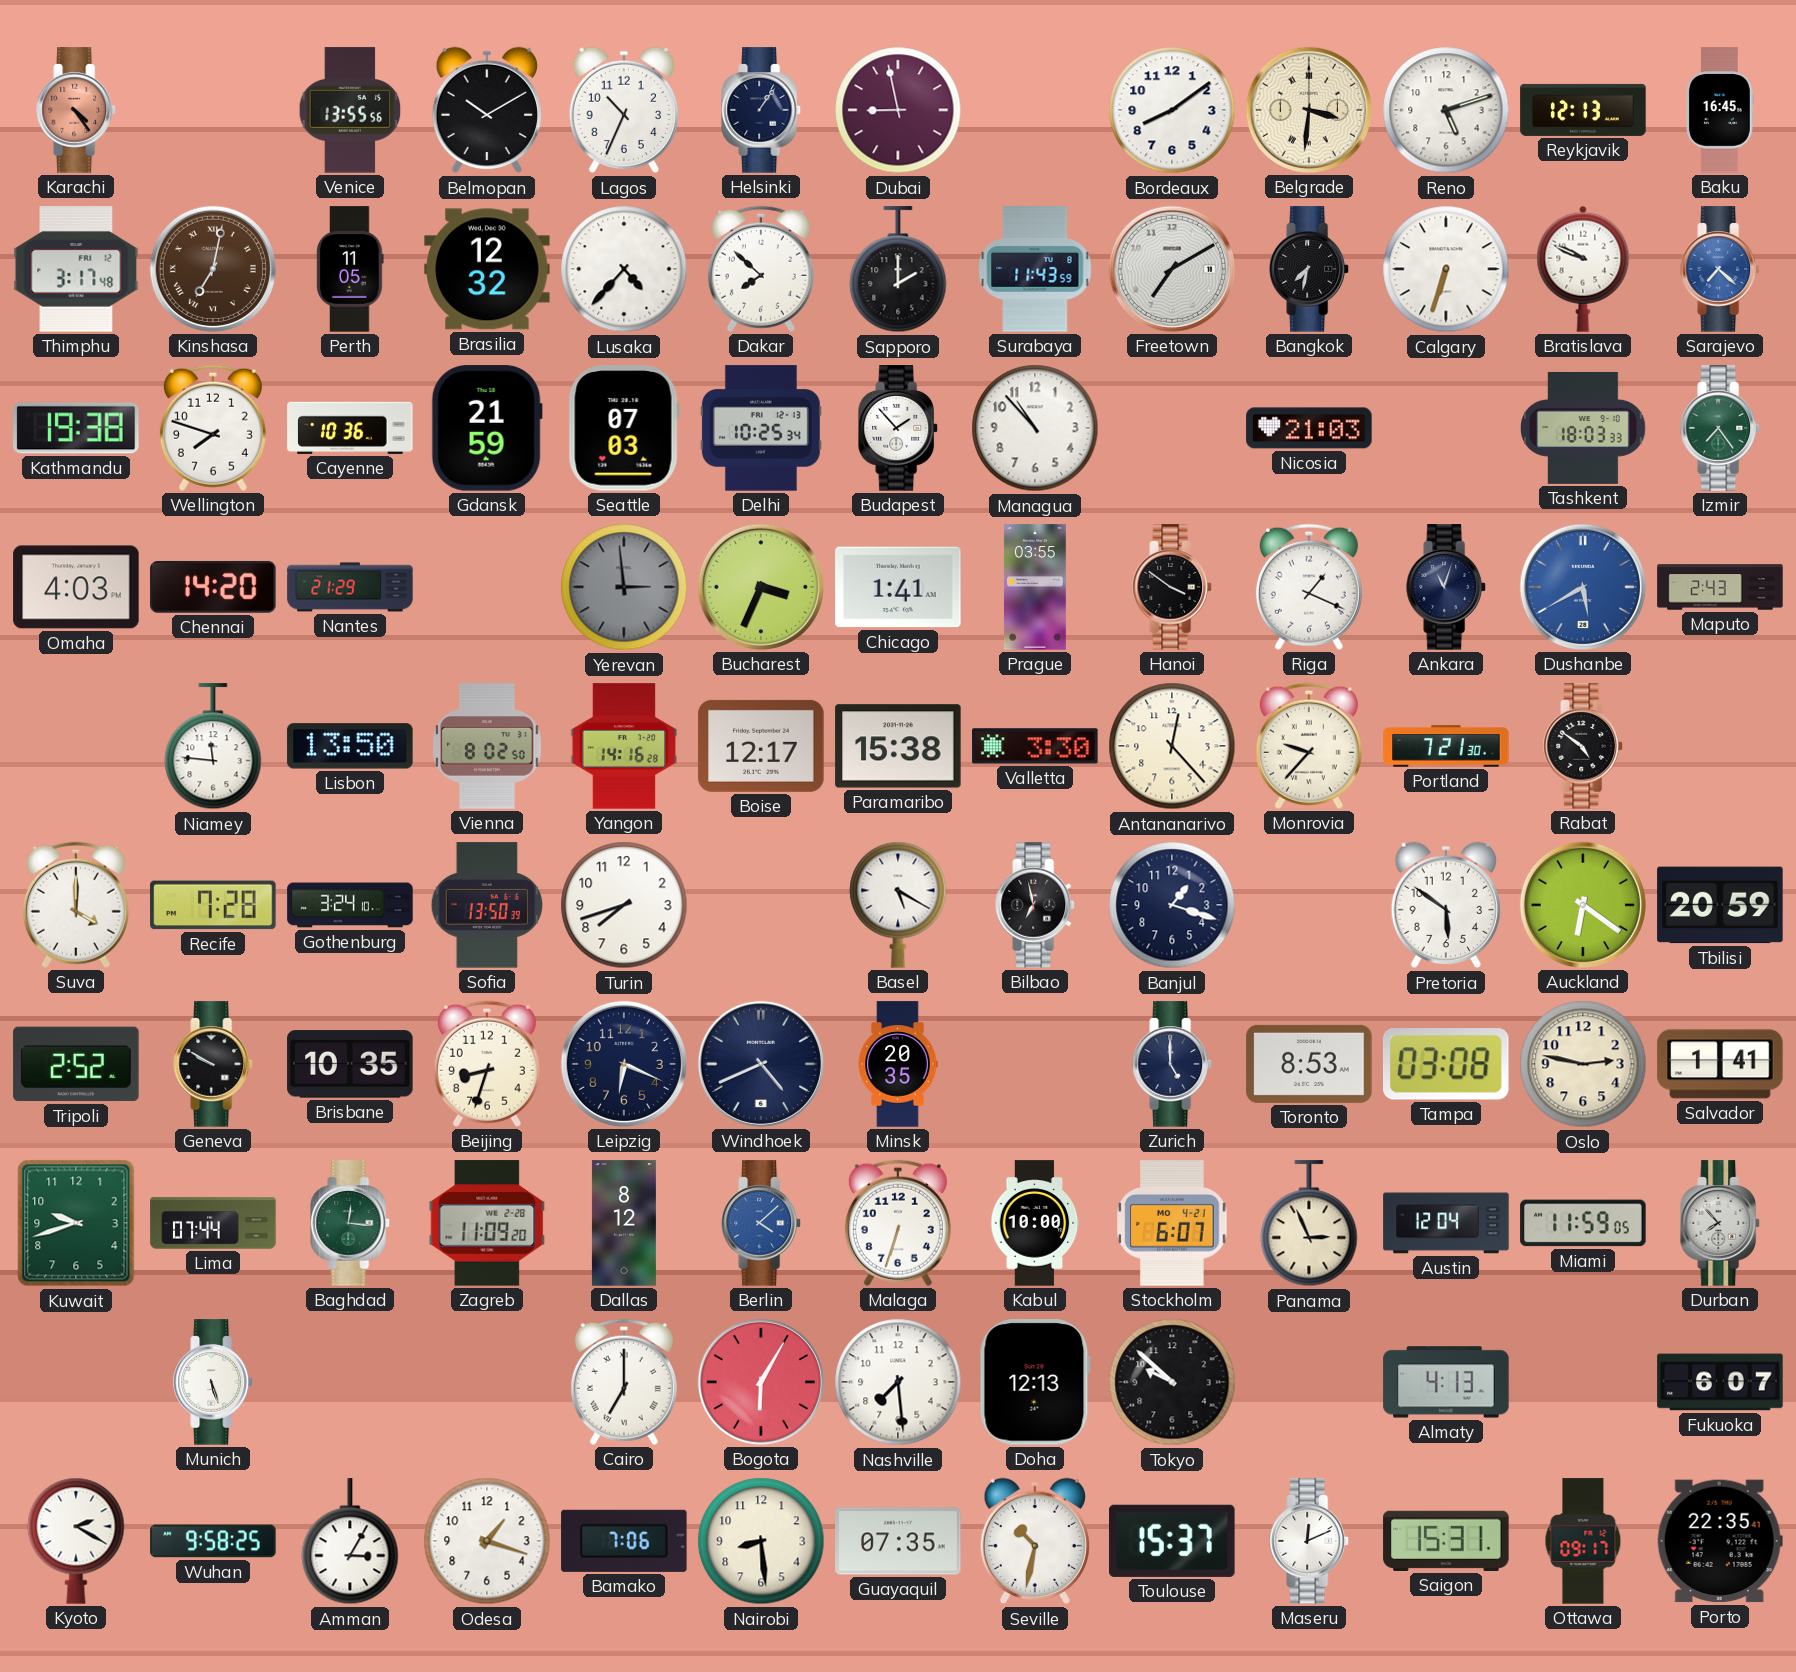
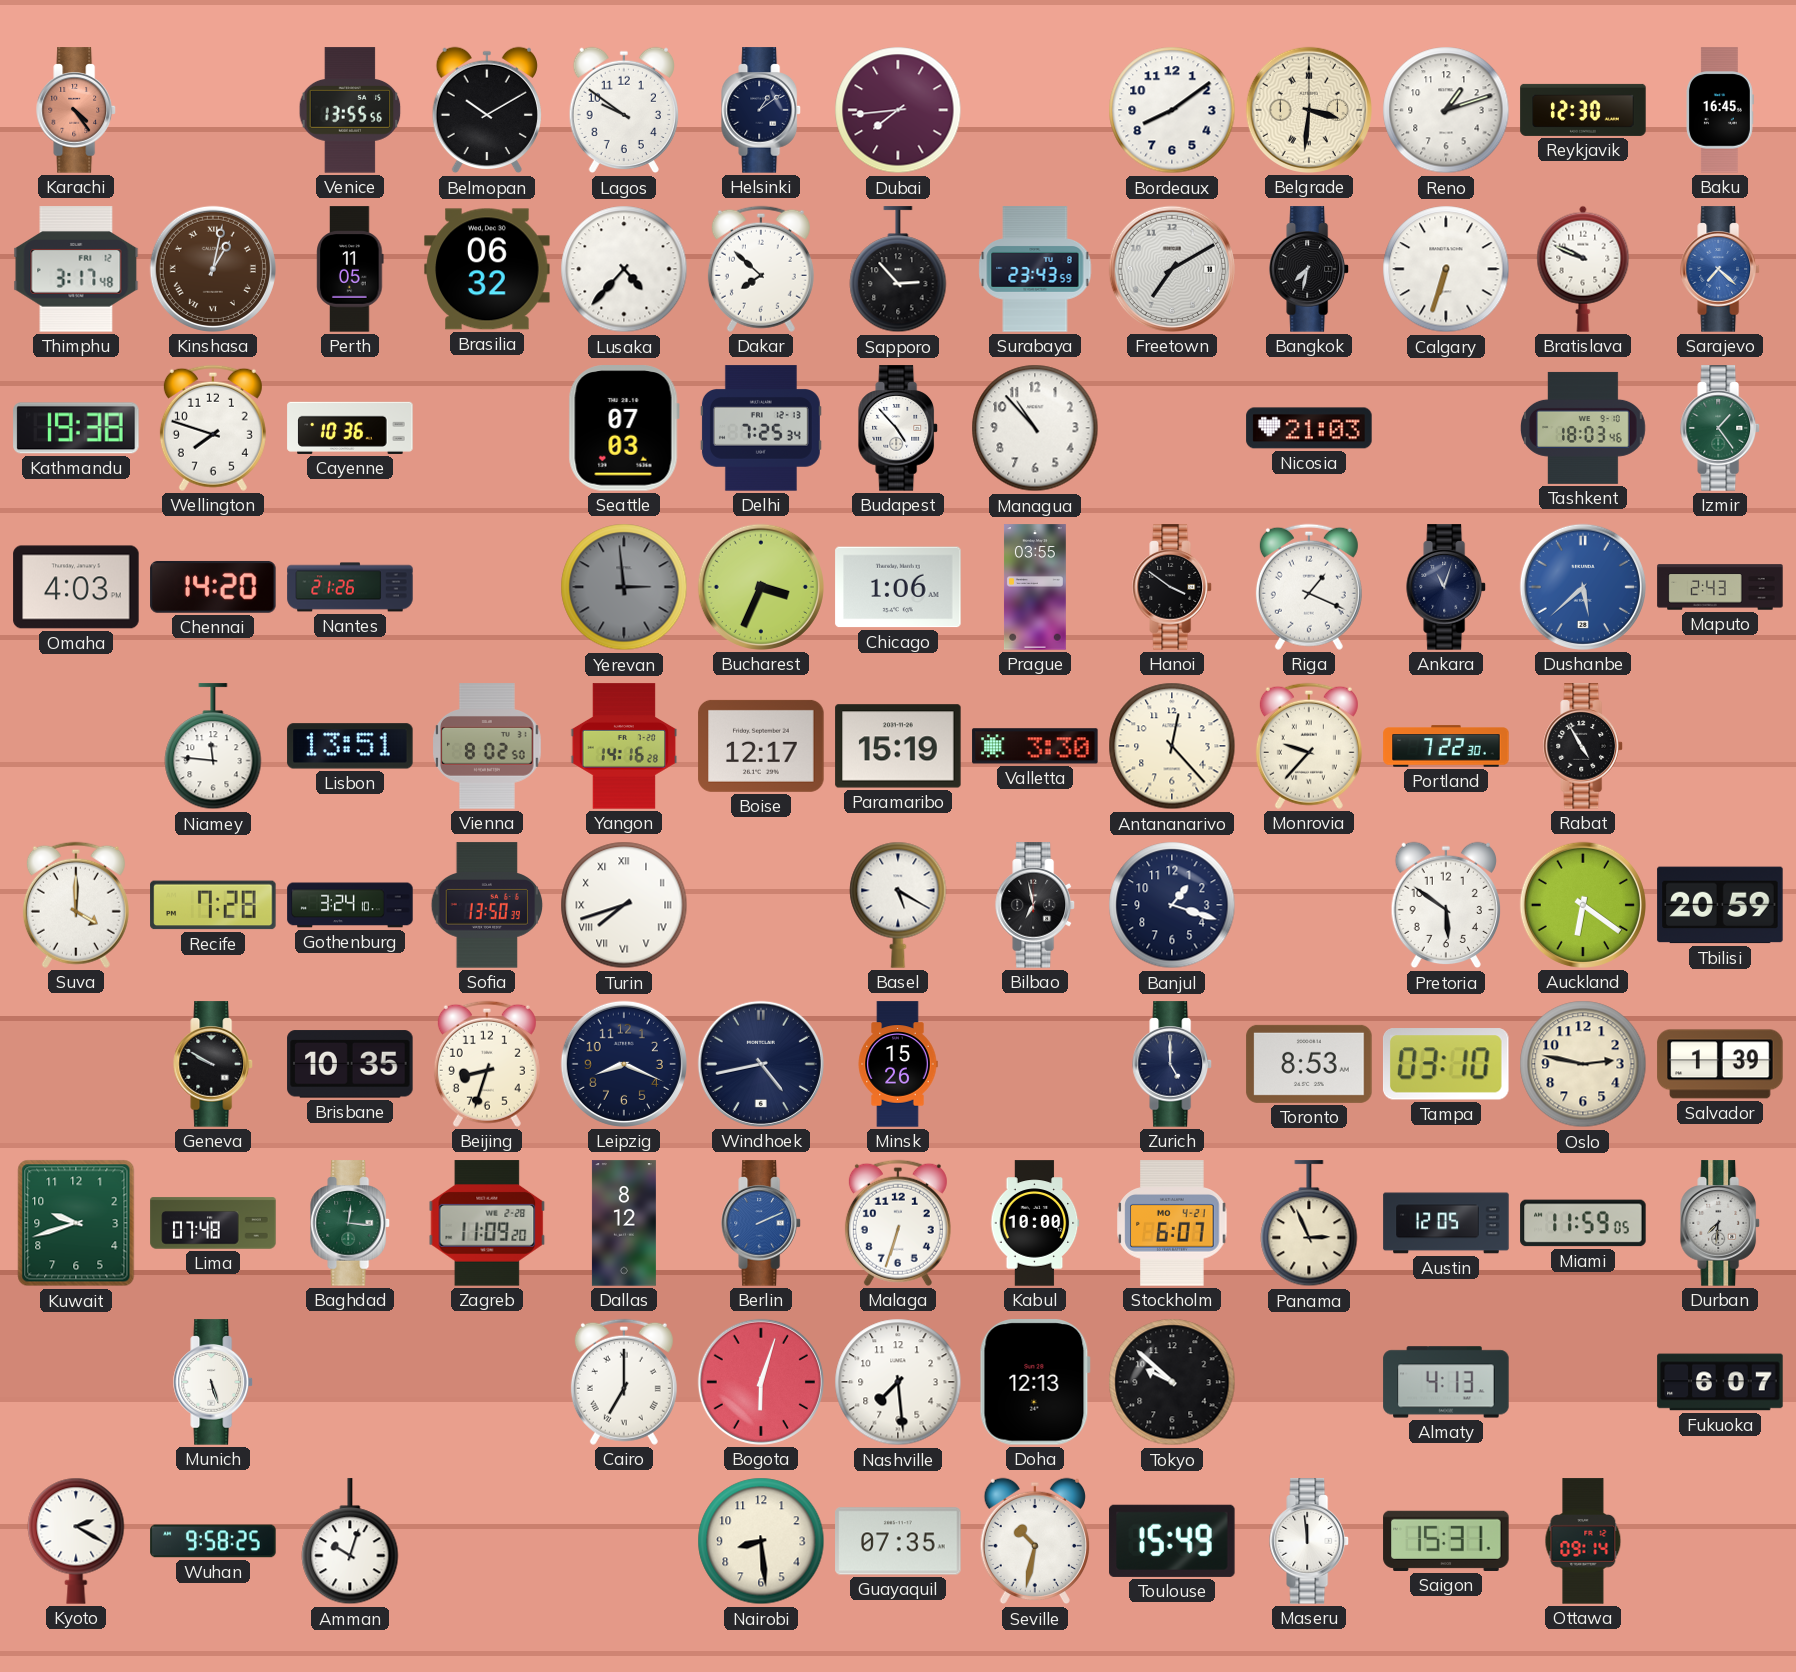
Lagos: 10:34 -> 9:51 (624, 110)
Helsinki: 1:06 -> 1:09 (761, 110)
Dubai: 8:58 -> 7:44 (898, 110)
Reno: 5:12 -> 1:12 (1446, 110)
Reykjavik: 12:13 -> 12:30 (1583, 110)
Kinshasa: 7:02 -> 1:02 (213, 269)
Brasilia: 12:32 -> 06:32 (487, 269)
Sapporo: 2:00 -> 2:53 (898, 270)
Surabaya: 11:43 -> 23:43 (1035, 269)
Gdansk: 21:59 -> none (487, 428)
Delhi: 10:25 -> 7:25 (761, 428)
Budapest: 1:53 -> 4:53 (898, 428)
Tashkent: 18:03:33 -> 18:03:46 (1584, 428)
Izmir: 7:24 -> 1:24 (1720, 428)
Nantes: 21:29 -> 21:26 (350, 587)
Chicago: 1:41 -> 1:06 (898, 587)
Dushanbe: 5:40 -> 5:38 (1583, 587)
Lisbon: 13:50 -> 13:51 (350, 746)
Paramaribo: 15:38 -> 15:19 (898, 746)
Portland: 7:21 -> 7:22 (1446, 746)
Rabat: 4:51 -> 4:55 (1583, 746)
Turin numerals: Arabic -> Roman (624, 905)
Tripoli: 2:52 -> none (76, 1064)
Leipzig: 6:19 -> 8:19 (624, 1064)
Windhoek: 4:41 -> 4:43 (761, 1064)
Minsk: 20:35 -> 15:26 (898, 1064)
Tampa: 03:08 -> 03:10 (1446, 1064)
Salvador: 1:41 -> 1:39 (1720, 1064)
Lima: 07:44 -> 07:48 (213, 1223)
Berlin: 4:08 -> 2:11 (761, 1223)
Austin: 12:04 -> 12:05 (1446, 1223)
Durban: 7:53 -> 7:31 (1720, 1223)
Bogota: 6:05 -> 6:03 (761, 1382)
Amman: 3:05 -> 10:03 (350, 1542)
Odesa: 1:18 -> none (487, 1541)
Bamako: 7:06 -> none (624, 1541)
Toulouse: 15:37 -> 15:49 (1172, 1541)
Maseru: 12:11 -> 11:59 (1309, 1541)
Ottawa: 09:17 -> 09:14 (1583, 1541)
Porto: 22:35 -> none (1720, 1541)
